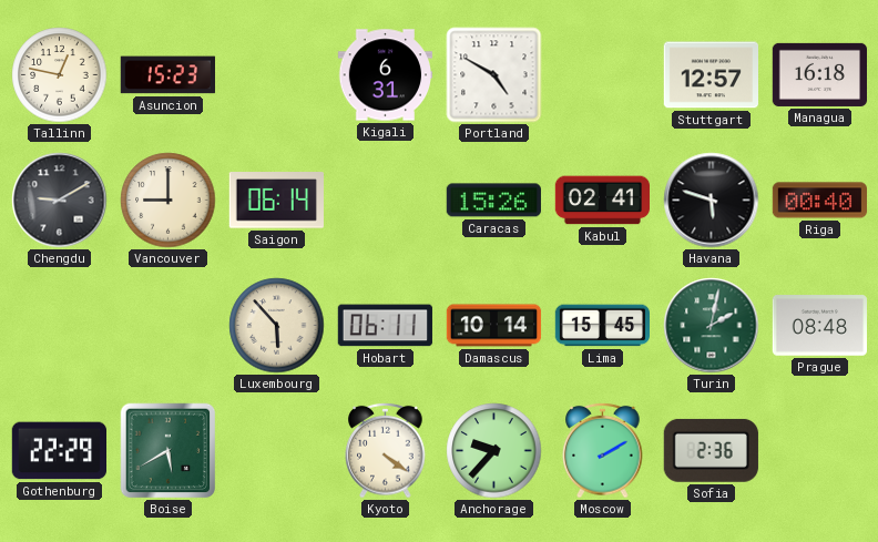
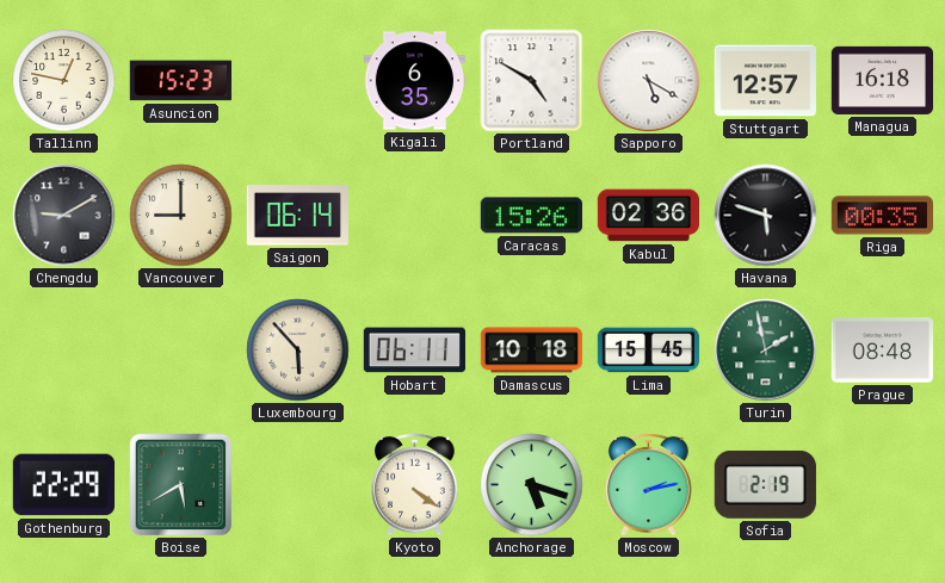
Kigali: 6:31 -> 6:35 (414, 81)
Sapporo: none -> 5:20 (649, 81)
Kabul: 02:41 -> 02:36 (648, 216)
Riga: 00:40 -> 00:35 (882, 216)
Damascus: 10:14 -> 10:18 (532, 351)
Turin: 2:02 -> 1:58 (766, 351)
Anchorage: 9:37 -> 5:18 (532, 485)
Moscow: 2:10 -> 2:13 (649, 484)
Sofia: 2:36 -> 2:19 (765, 484)
